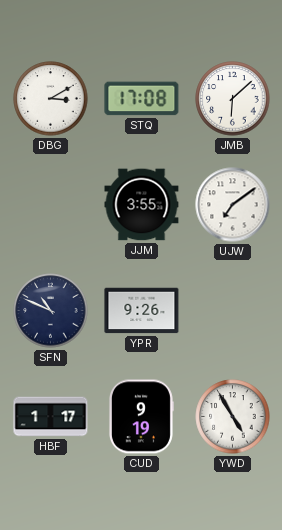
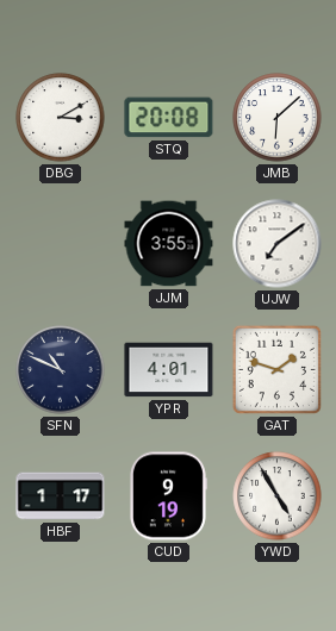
STQ: 17:08 -> 20:08 (169, 118)
YPR: 9:26 -> 4:01 (169, 370)
GAT: none -> 1:48 (276, 369)
